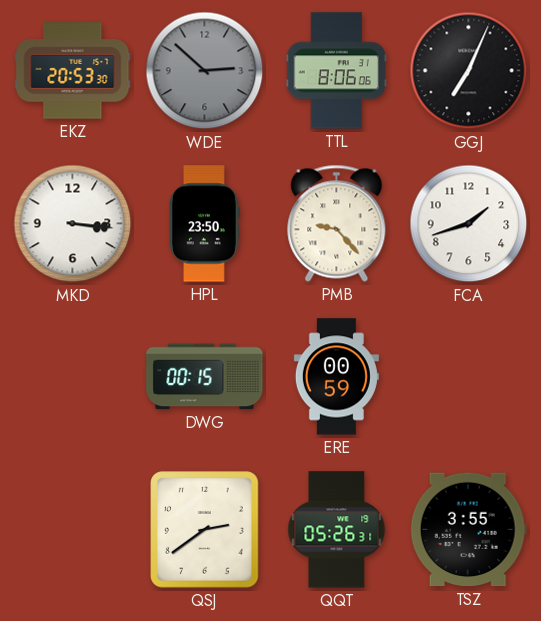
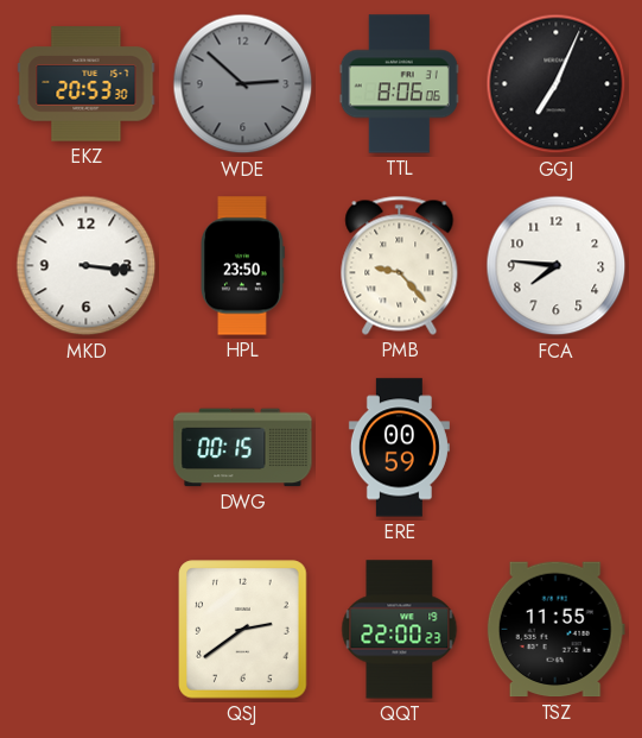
FCA: 1:42 -> 7:46 (557, 266)
QQT: 05:26 -> 22:00 (400, 630)
TSZ: 3:55 -> 11:55 (555, 630)
